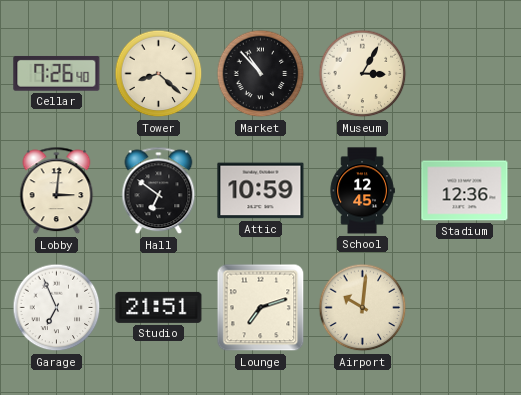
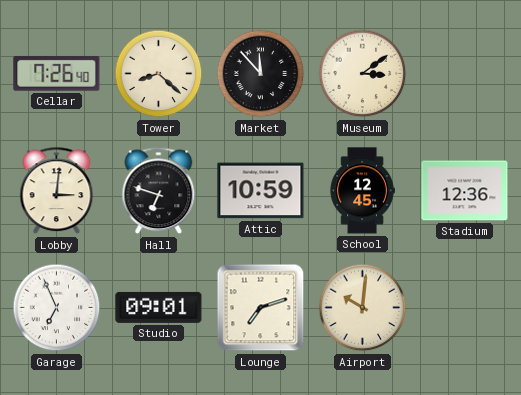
Market: 10:53 -> 11:53 (261, 74)
Museum: 3:05 -> 3:09 (363, 74)
Hall: 6:51 -> 6:48 (159, 191)
Studio: 21:51 -> 09:01 (159, 307)
